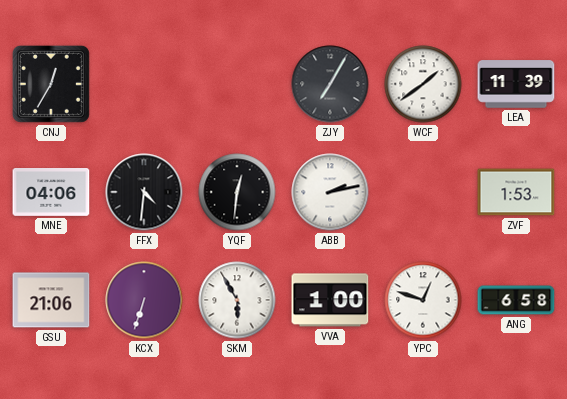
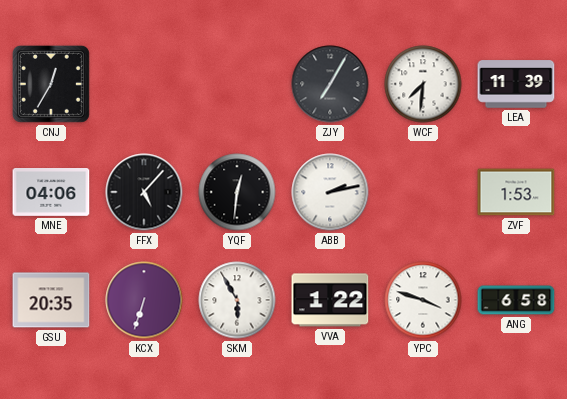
WCF: 1:39 -> 7:31 (423, 84)
FFX: 4:31 -> 5:07 (144, 192)
GSU: 21:06 -> 20:35 (51, 300)
VVA: 1:00 -> 1:22 (330, 300)
YPC: 12:48 -> 3:48 (423, 300)
